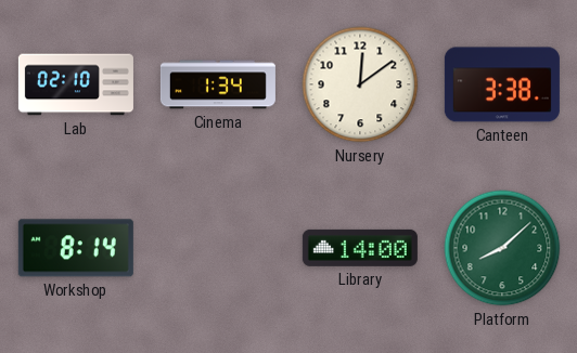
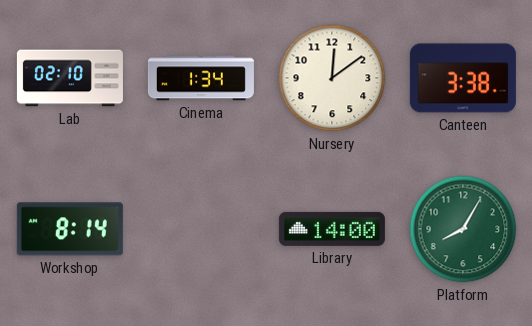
Platform: 8:08 -> 8:05 (463, 229)
